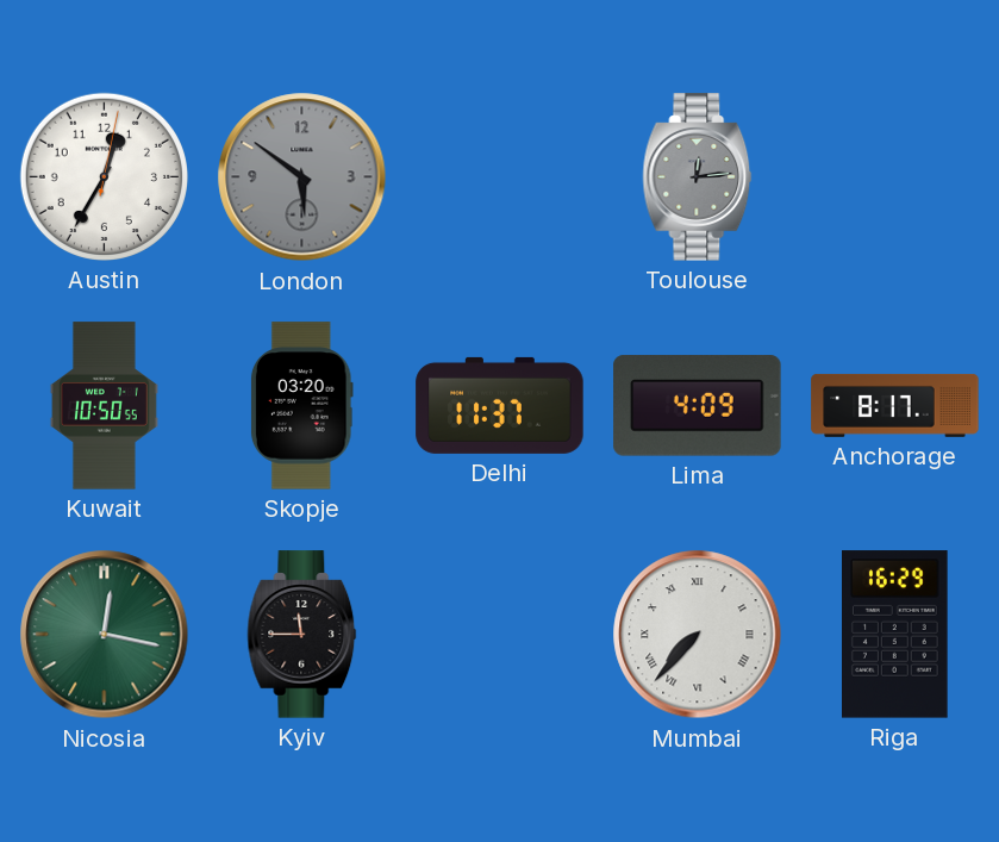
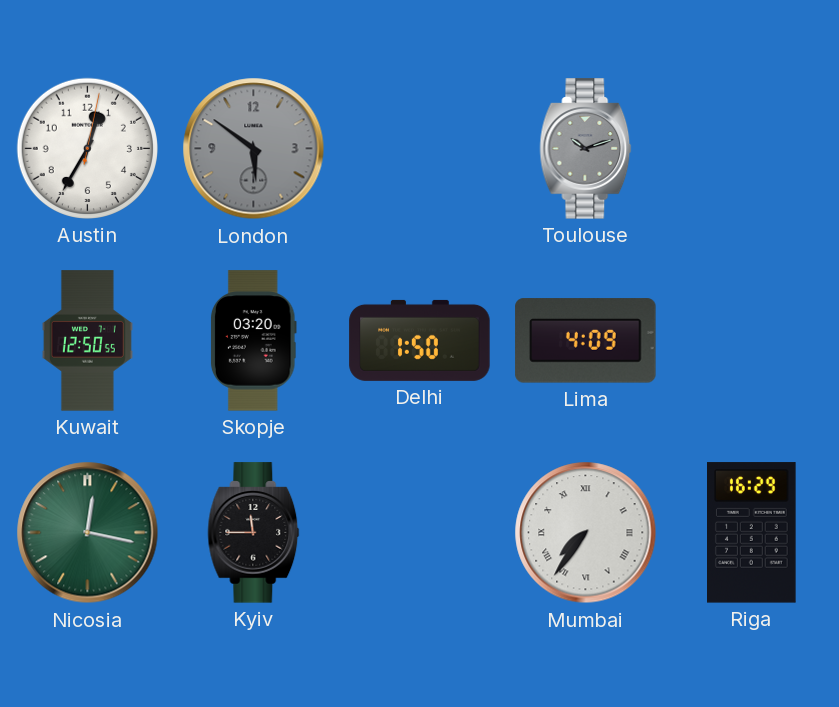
Toulouse: 12:14 -> 10:12 (586, 149)
Kuwait: 10:50 -> 12:50 (87, 341)
Delhi: 11:37 -> 1:50 (420, 340)
Anchorage: 8:17 -> none (895, 405)
Mumbai: 7:37 -> 7:36 (586, 533)
